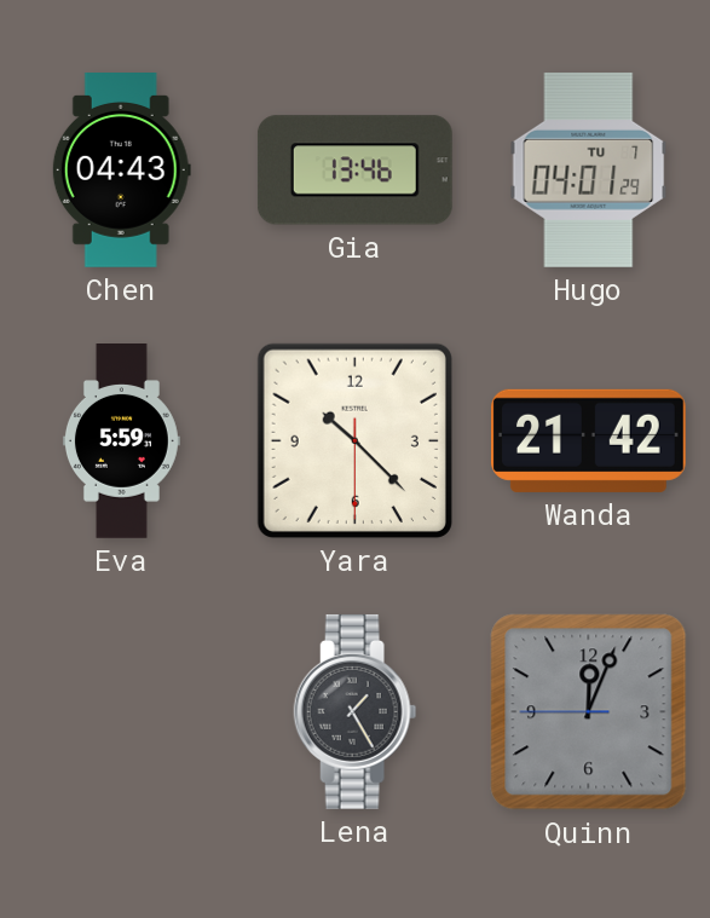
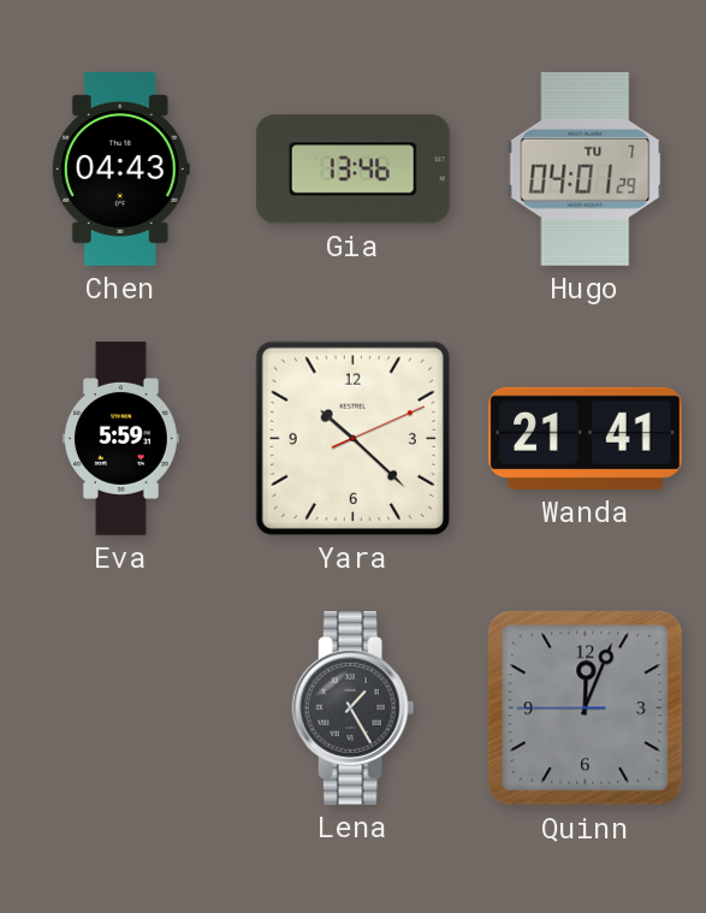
Yara: 10:22:30 -> 10:22:11 (352, 438)
Wanda: 21:42 -> 21:41 (585, 438)
